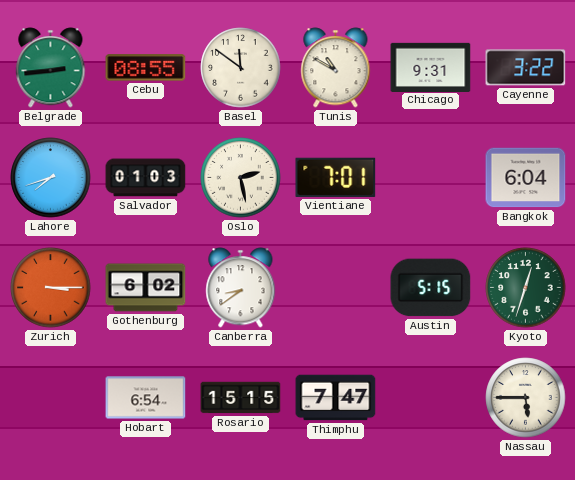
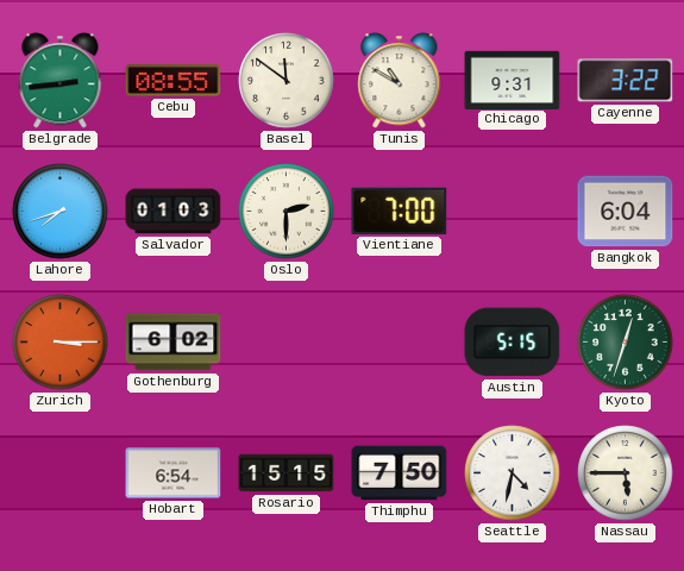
Oslo: 2:28 -> 2:30 (287, 212)
Vientiane: 7:01 -> 7:00 (400, 211)
Canberra: 8:39 -> none (241, 288)
Thimphu: 7:47 -> 7:50 (400, 473)
Seattle: none -> 4:32 (513, 473)
